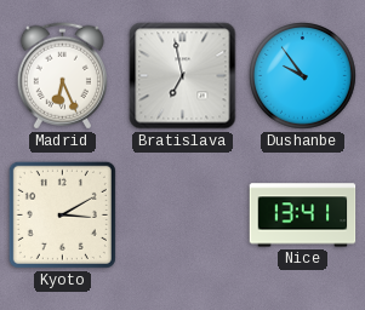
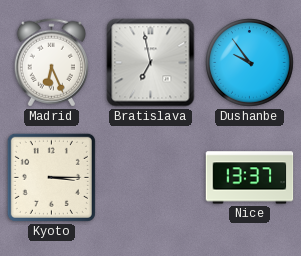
Kyoto: 3:10 -> 3:15 (51, 177)
Nice: 13:41 -> 13:37 (250, 178)
